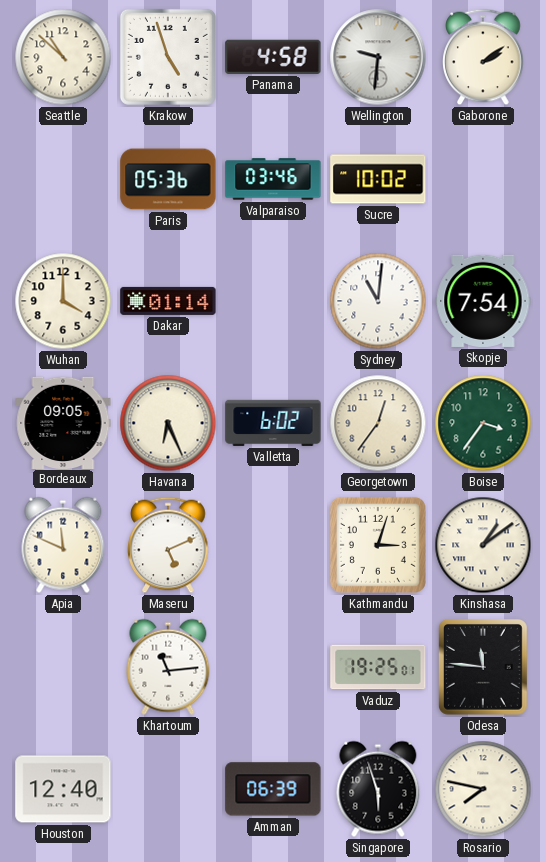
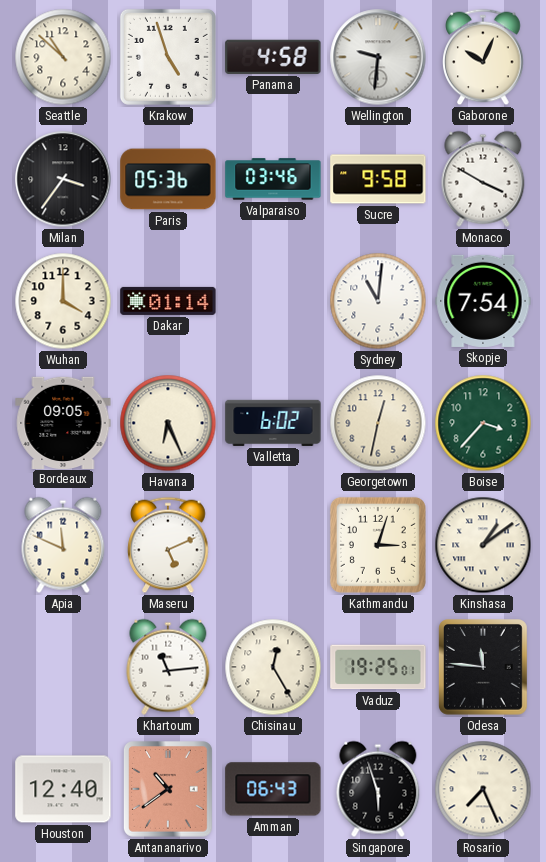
Gaborone: 2:09 -> 10:04 (483, 57)
Milan: none -> 3:36 (63, 179)
Sucre: 10:02 -> 9:58 (378, 179)
Monaco: none -> 3:50 (483, 179)
Georgetown: 12:36 -> 12:32 (378, 423)
Boise: 3:36 -> 3:37 (483, 423)
Chisinau: none -> 12:25 (273, 667)
Antananarivo: none -> 10:39 (168, 790)
Amman: 06:39 -> 06:43 (273, 789)
Rosario: 7:47 -> 7:26 (483, 789)
